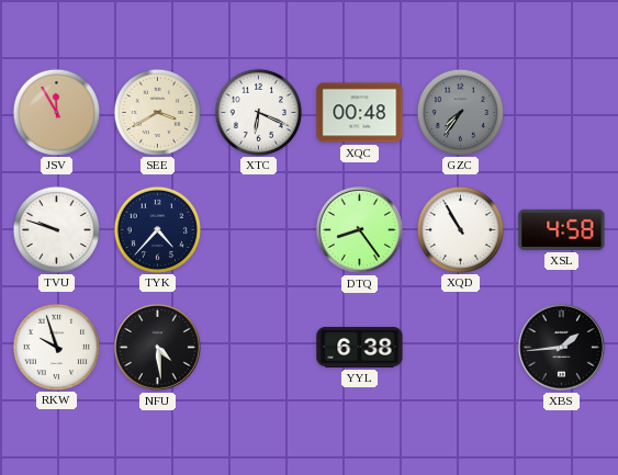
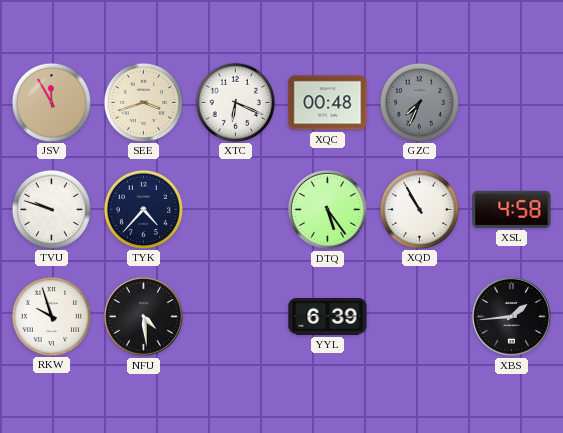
SEE: 3:40 -> 3:42 (143, 102)
GZC: 7:36 -> 7:34 (419, 102)
DTQ: 8:24 -> 5:24 (327, 209)
YYL: 6:38 -> 6:39 (328, 316)
